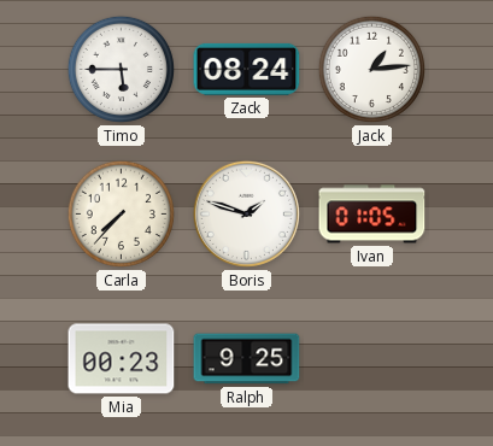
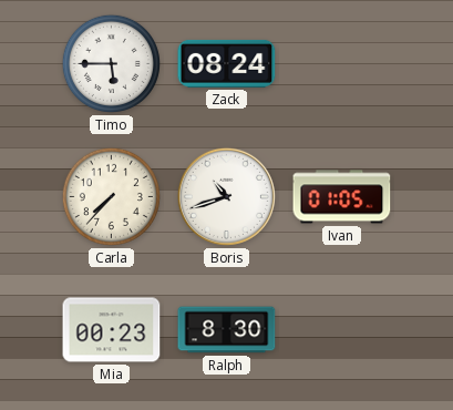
Jack: 1:14 -> none (371, 69)
Boris: 1:48 -> 10:42 (226, 196)
Ralph: 9:25 -> 8:30 (227, 330)
